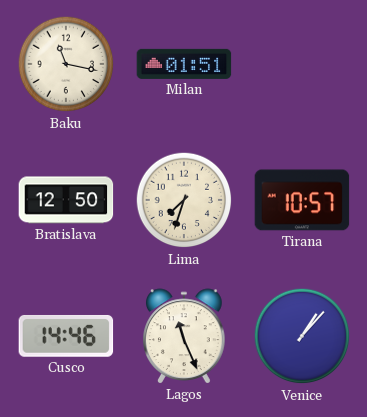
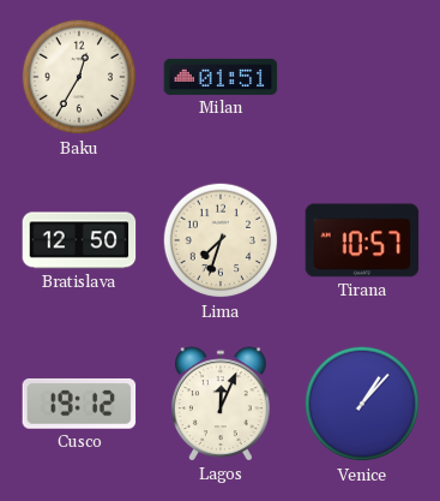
Baku: 11:17 -> 12:35 (79, 77)
Cusco: 14:46 -> 19:12 (79, 404)
Lagos: 11:26 -> 12:04 (222, 404)
